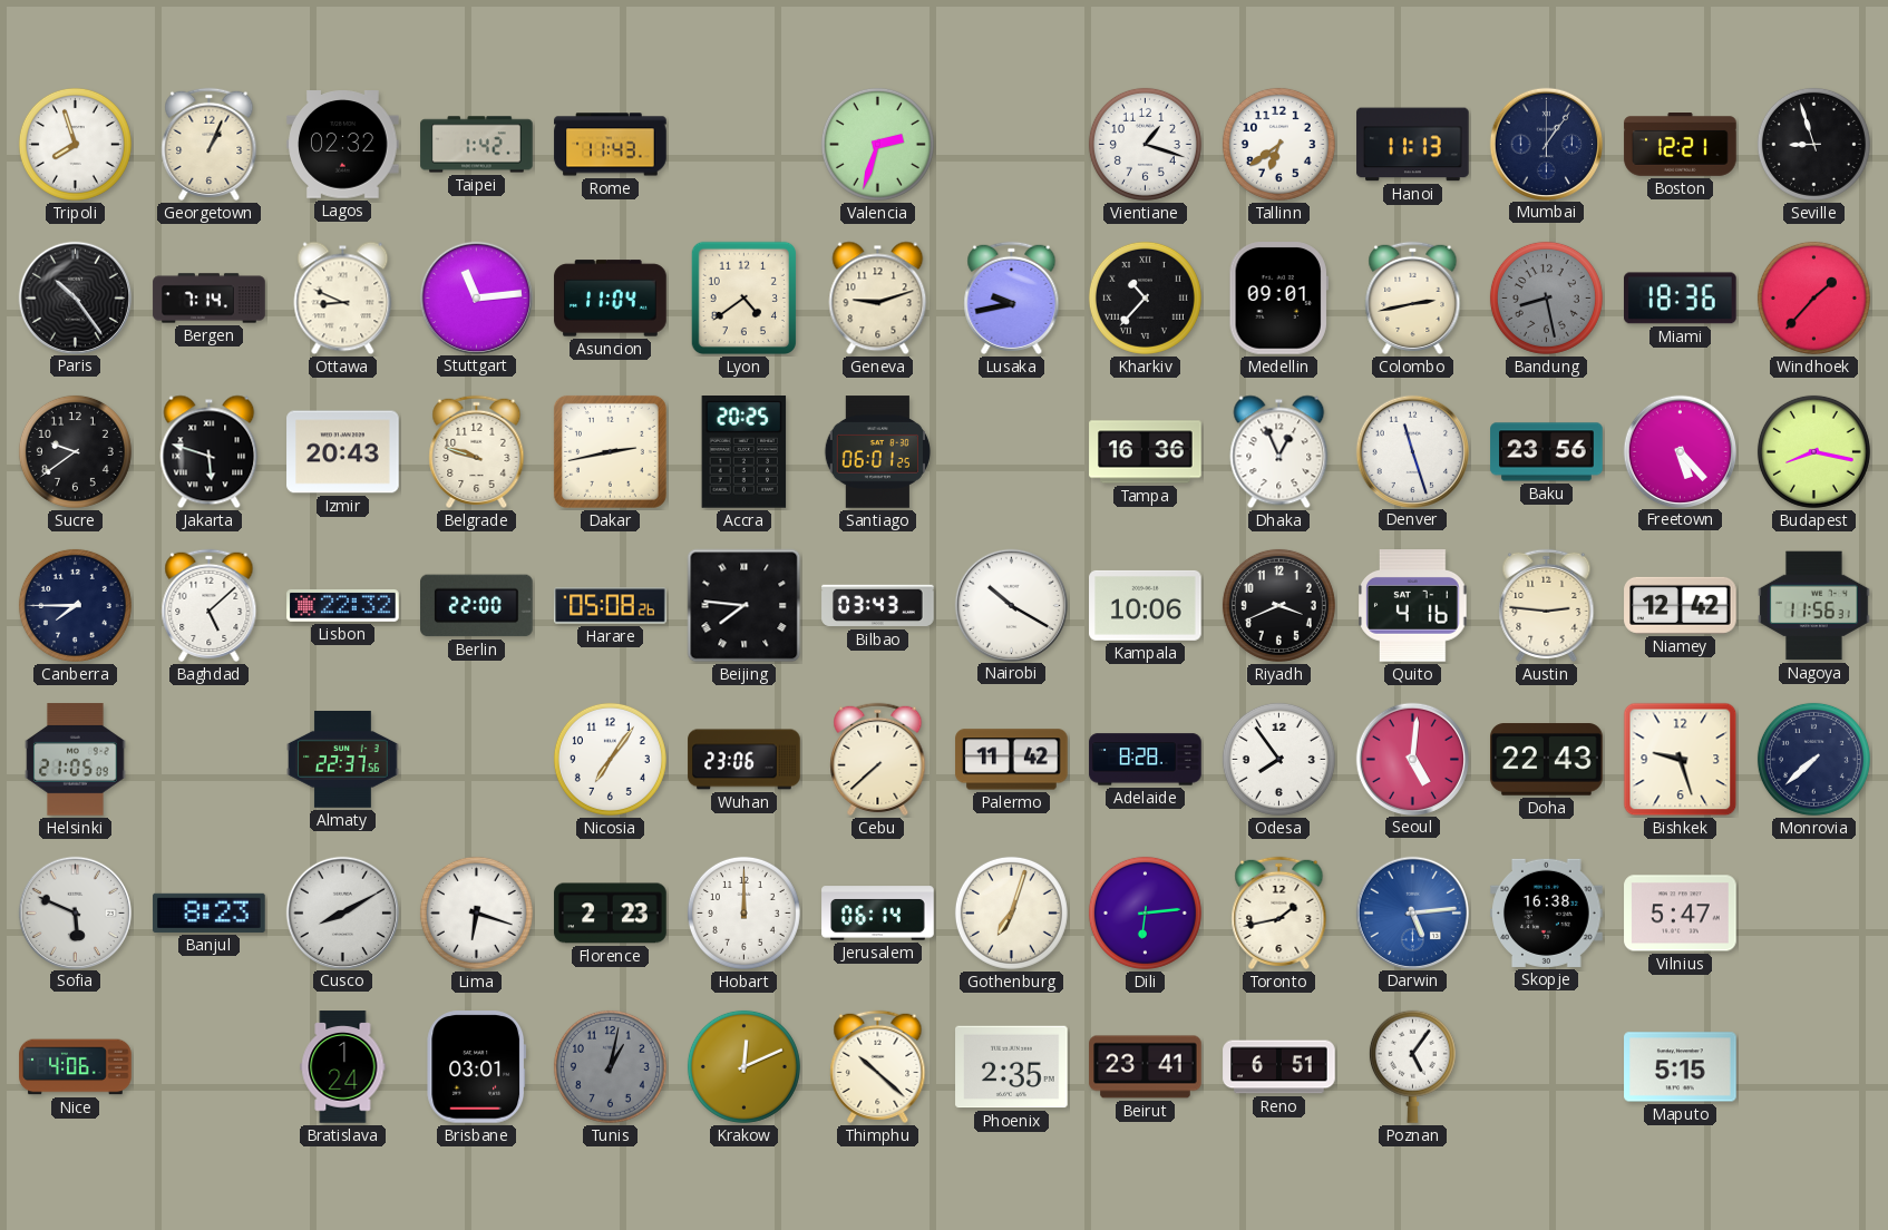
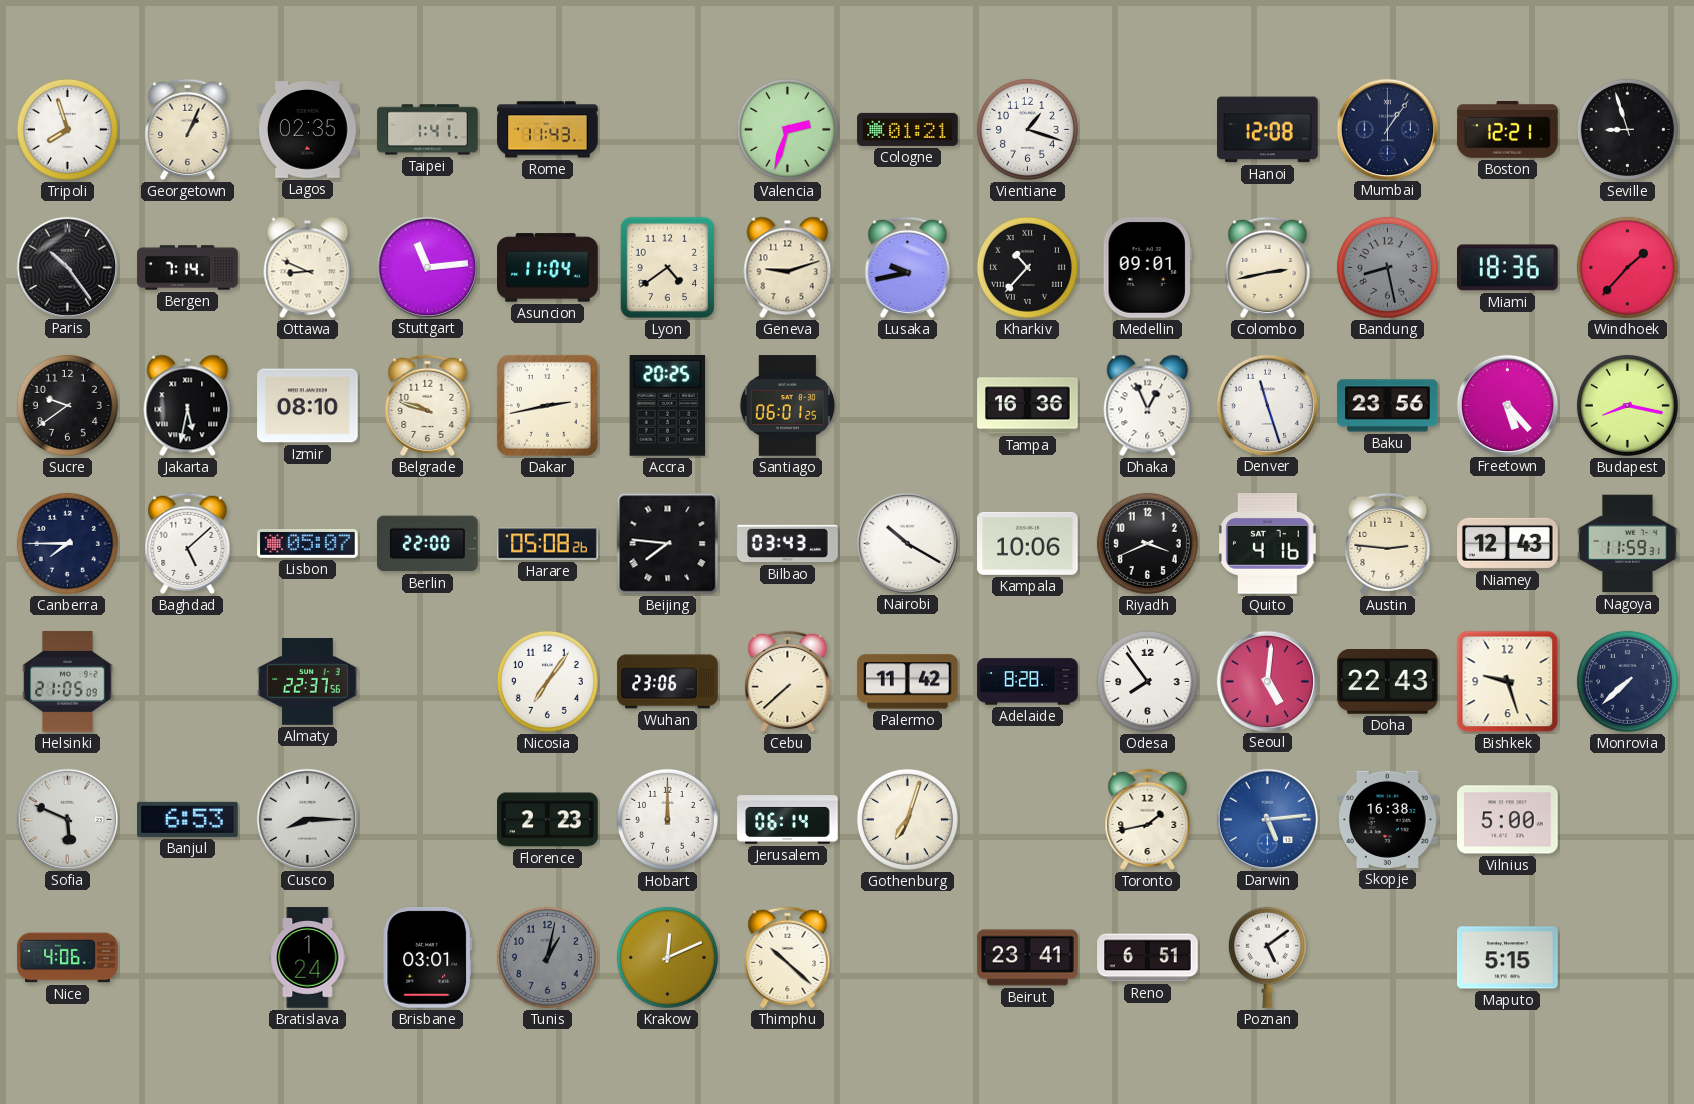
Lagos: 02:32 -> 02:35 (308, 130)
Taipei: 1:42 -> 1:41 (428, 130)
Cologne: none -> 01:21 (908, 129)
Tallinn: 6:39 -> none (1278, 144)
Hanoi: 11:13 -> 12:08 (1268, 130)
Jakarta: 5:48 -> 5:32 (188, 406)
Izmir: 20:43 -> 08:10 (308, 406)
Lisbon: 22:32 -> 05:07 (308, 544)
Niamey: 12:42 -> 12:43 (1508, 543)
Nagoya: 11:56 -> 11:59 (1628, 544)
Banjul: 8:23 -> 6:53 (188, 819)
Cusco: 8:10 -> 8:15 (307, 819)
Lima: 6:18 -> none (476, 912)
Dili: 6:14 -> none (1145, 912)
Vilnius: 5:47 -> 5:00 (1508, 820)
Phoenix: 2:35 -> none (1012, 1067)
Poznan: 5:06 -> 5:09 (1267, 957)
